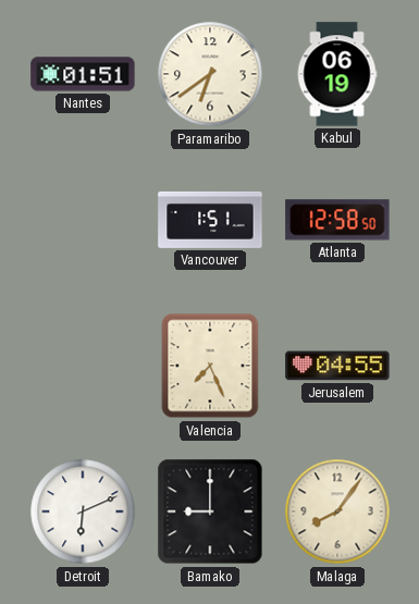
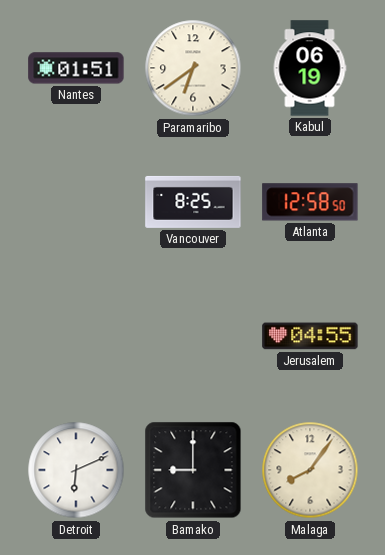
Vancouver: 1:51 -> 8:25 (193, 202)
Valencia: 7:26 -> none (210, 366)
